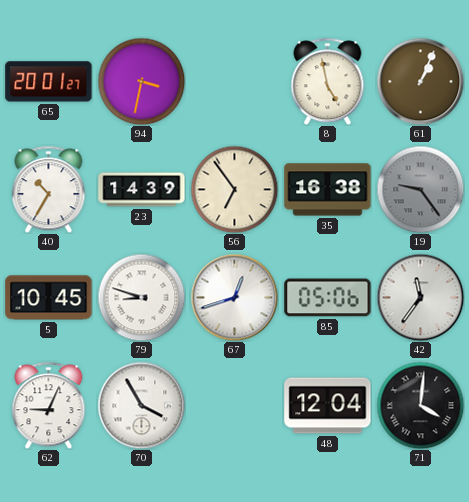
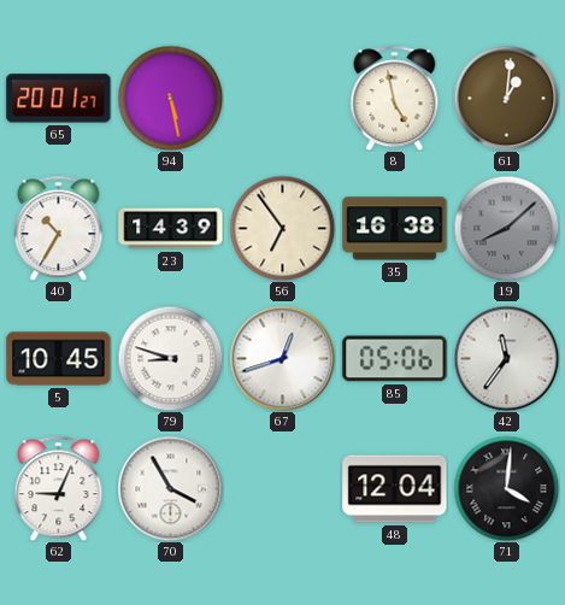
94: 3:32 -> 5:28 (170, 98)
61: 1:04 -> 1:01 (506, 98)
19: 9:24 -> 8:08 (506, 228)
